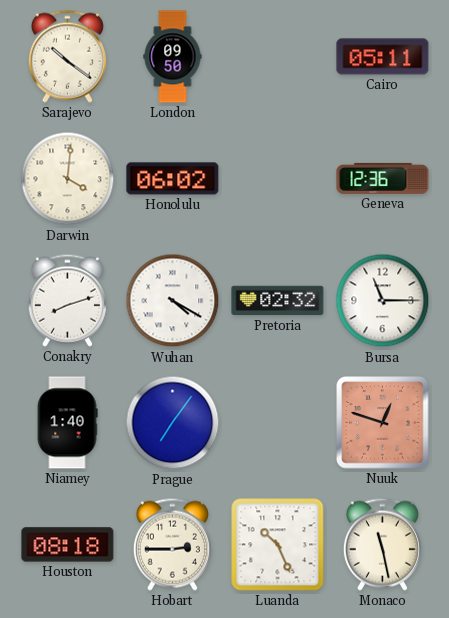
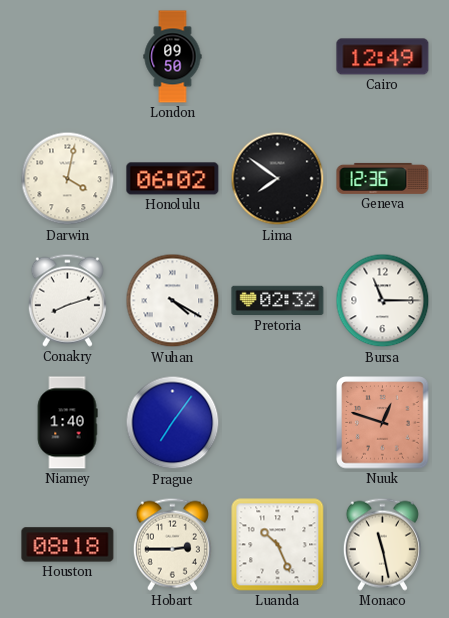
Sarajevo: 10:21 -> none (67, 56)
Cairo: 05:11 -> 12:49 (383, 57)
Darwin: 4:01 -> 4:02 (68, 179)
Lima: none -> 7:51 (278, 179)
